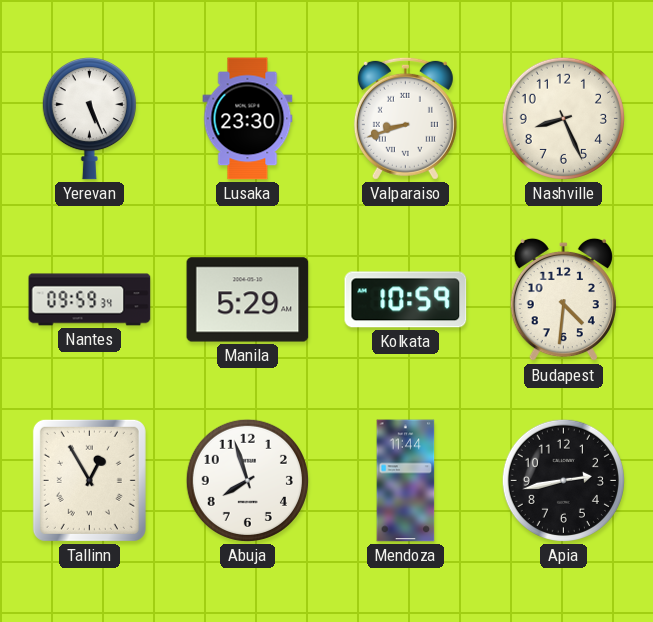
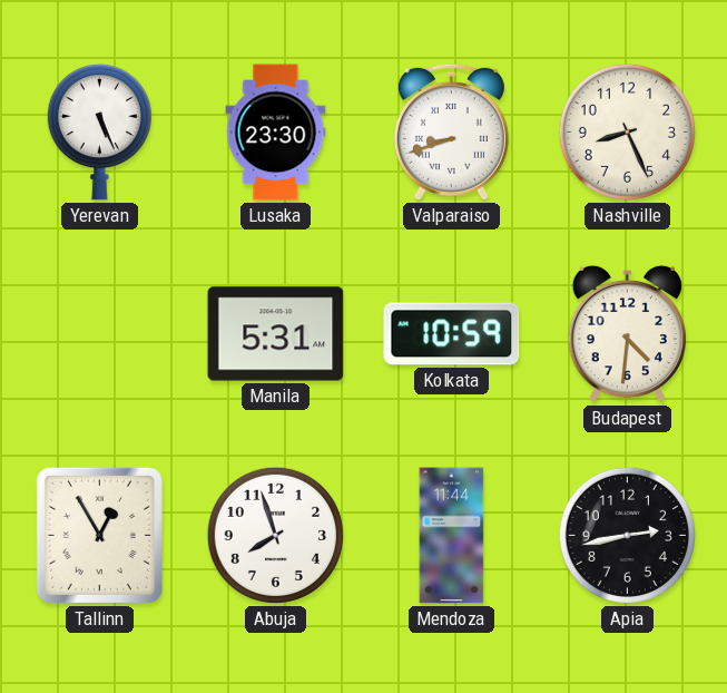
Nantes: 09:59 -> none (90, 300)
Manila: 5:29 -> 5:31 (276, 334)
